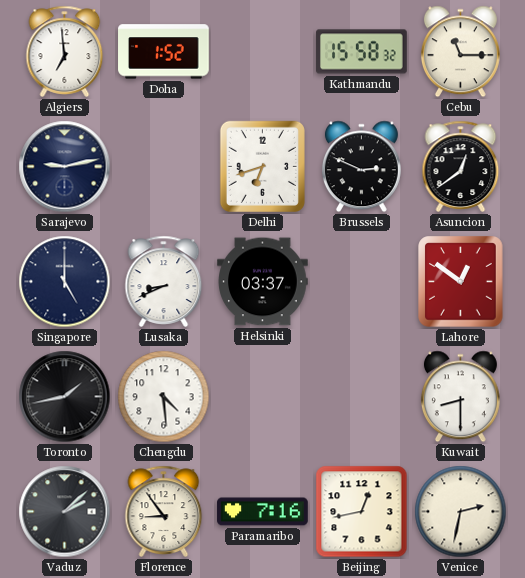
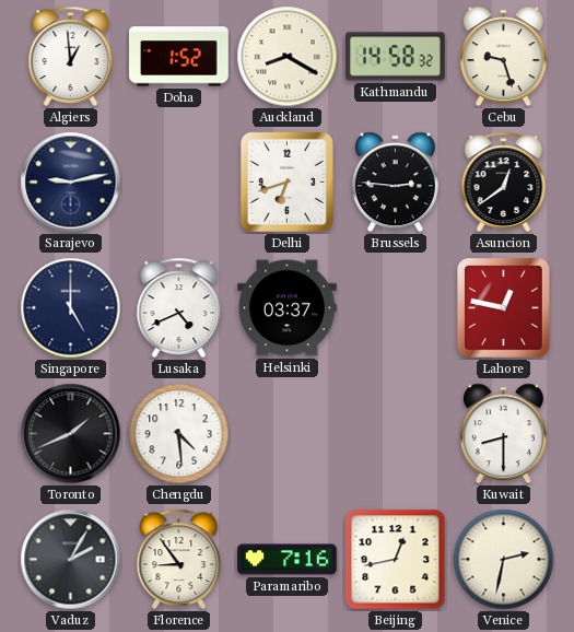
Algiers: 6:59 -> 12:59 (71, 56)
Auckland: none -> 8:20 (288, 57)
Kathmandu: 15:58 -> 14:58 (396, 57)
Cebu: 11:15 -> 9:27 (503, 57)
Brussels: 2:49 -> 2:46 (395, 183)
Lusaka: 8:41 -> 4:41 (179, 307)
Lahore: 12:51 -> 12:47 (504, 308)
Toronto: 1:43 -> 1:41 (71, 434)
Vaduz: 2:08 -> 2:05 (71, 560)
